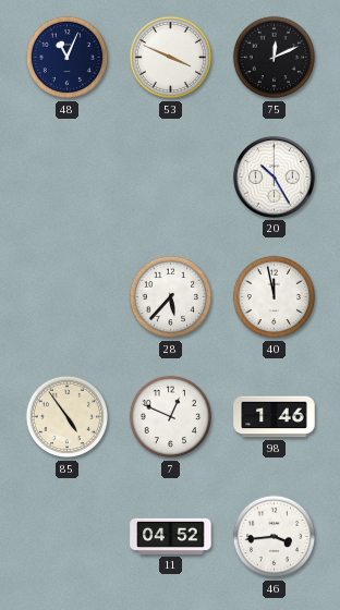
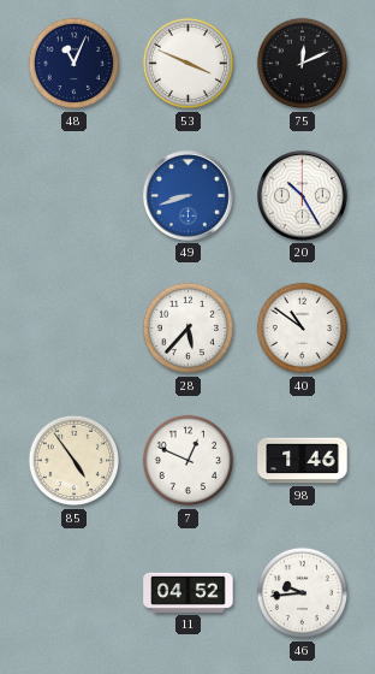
49: none -> 8:42 (187, 195)
40: 11:58 -> 10:51 (303, 329)
46: 3:44 -> 9:44 (303, 593)
